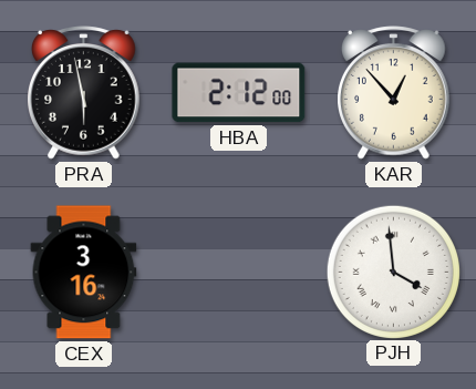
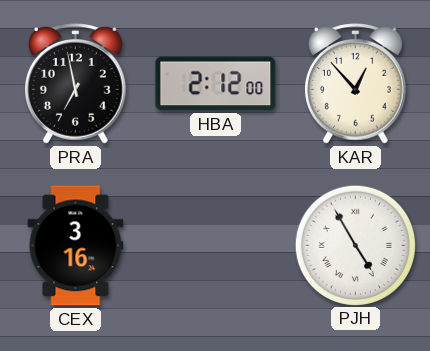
PRA: 5:58 -> 6:58 (76, 84)
PJH: 3:59 -> 4:55 (355, 245)
